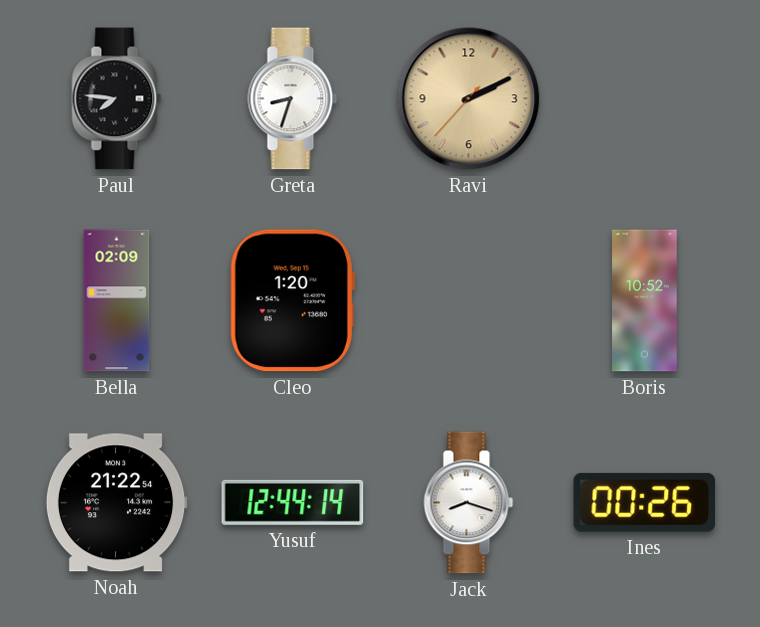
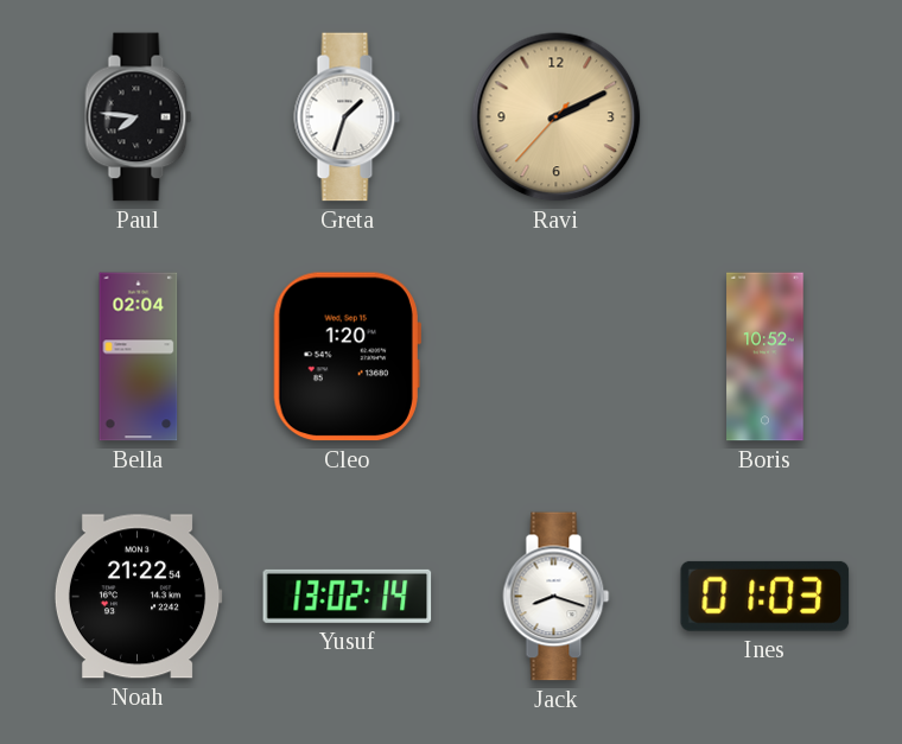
Greta: 8:33 -> 1:33 (348, 117)
Bella: 02:09 -> 02:04 (139, 357)
Yusuf: 12:44 -> 13:02 (348, 596)
Ines: 00:26 -> 01:03 (766, 596)
